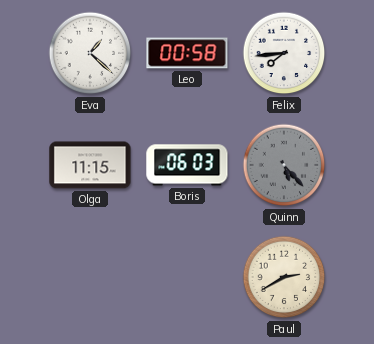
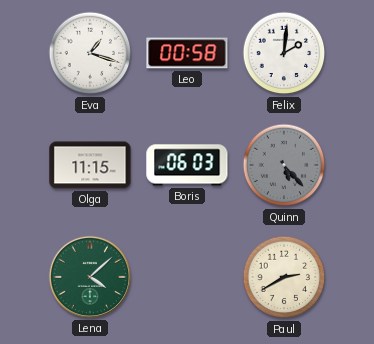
Eva: 1:22 -> 1:18 (90, 53)
Felix: 7:44 -> 2:01 (284, 53)
Lena: none -> 4:08 (90, 277)
